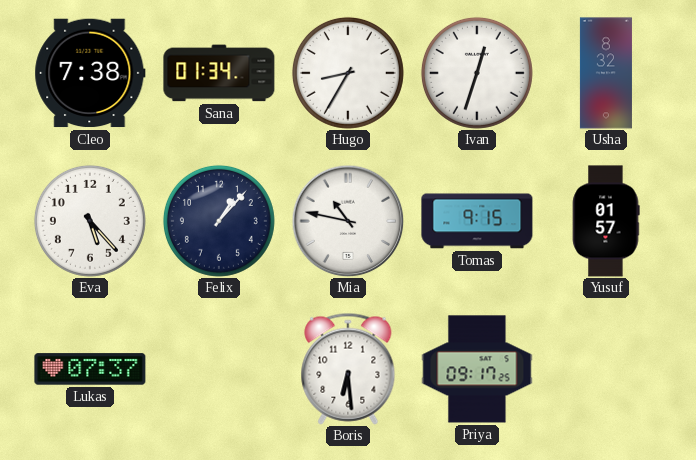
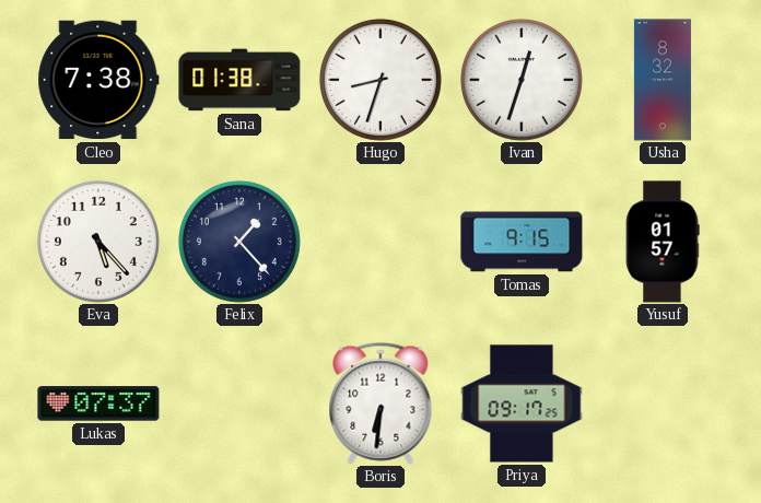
Sana: 01:34 -> 01:38 (239, 80)
Hugo: 8:35 -> 8:33 (380, 80)
Felix: 1:07 -> 1:23 (239, 242)
Mia: 10:47 -> none (348, 221)
Boris: 6:29 -> 6:31 (380, 403)
